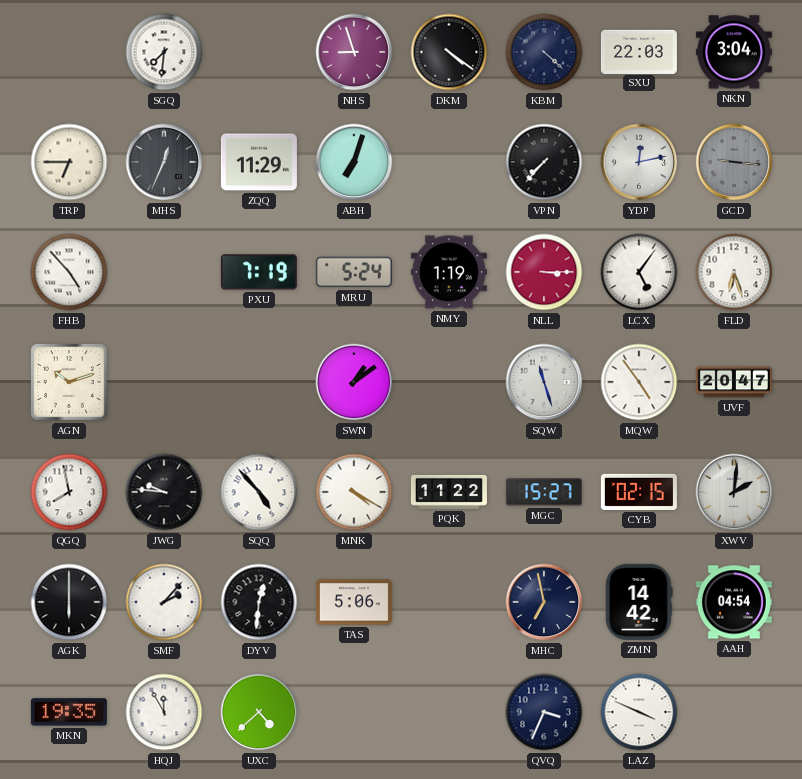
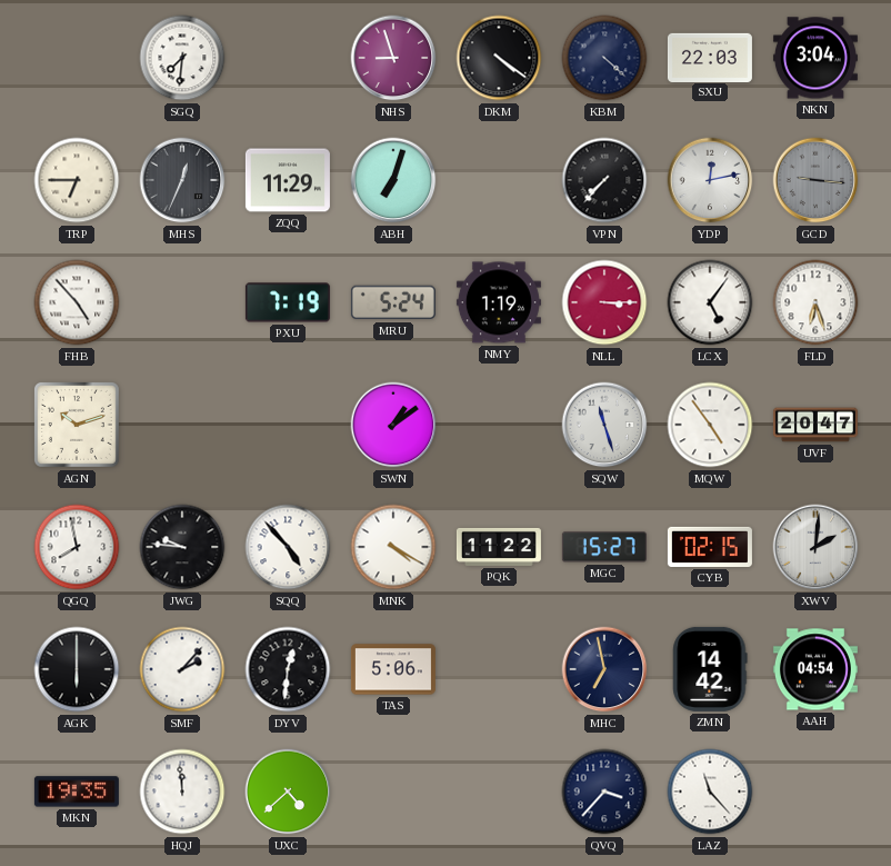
HQJ: 11:55 -> 11:59 (182, 792)
QVQ: 3:34 -> 3:37 (604, 792)
LAZ: 3:49 -> 11:23 (710, 792)
